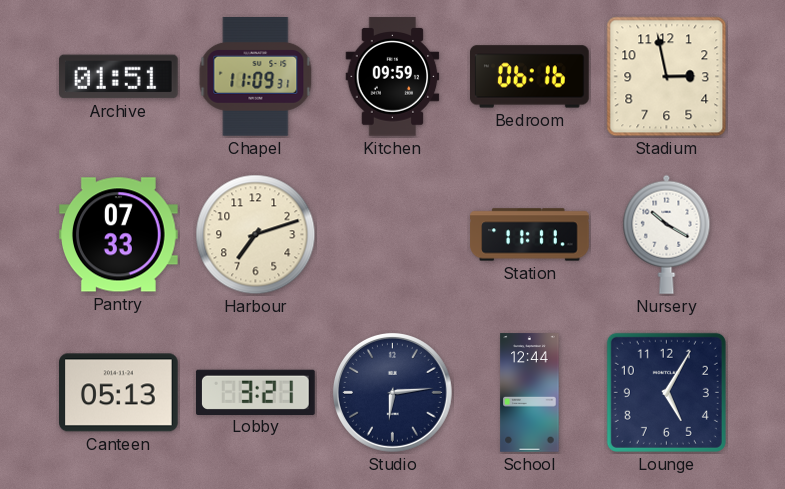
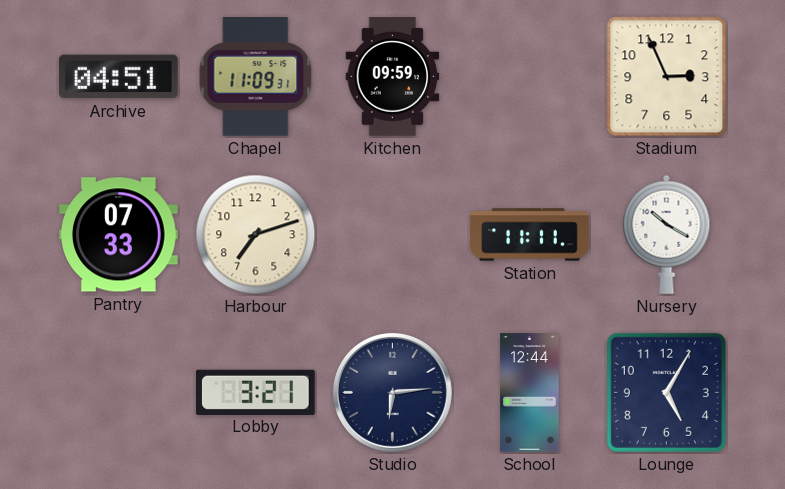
Archive: 01:51 -> 04:51 (119, 77)
Bedroom: 06:16 -> none (530, 77)
Stadium: 2:58 -> 2:56 (667, 77)
Canteen: 05:13 -> none (119, 393)
